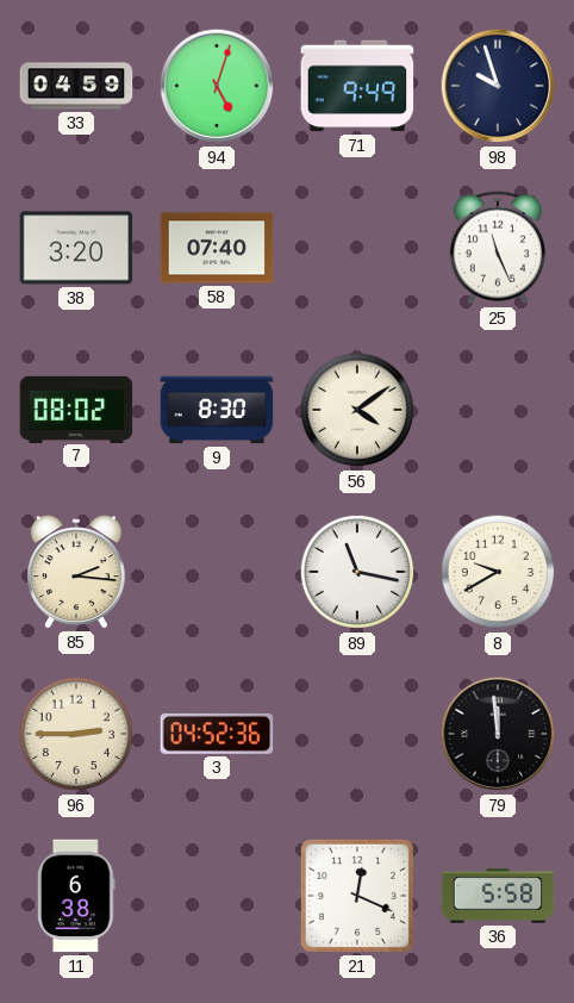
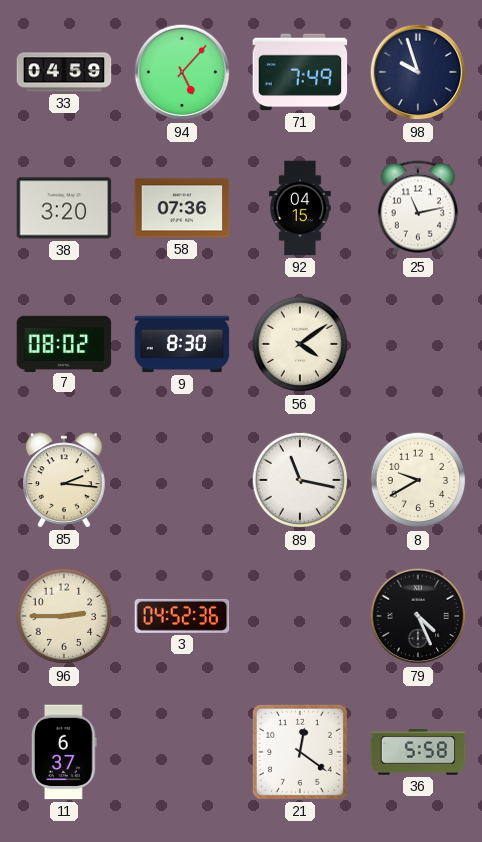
94: 5:03 -> 5:07 (182, 72)
71: 9:49 -> 7:49 (300, 72)
58: 07:40 -> 07:36 (182, 208)
92: none -> 04:15 (300, 208)
25: 11:26 -> 11:13 (418, 208)
79: 11:59 -> 4:26 (418, 616)
11: 6:38 -> 6:37 (65, 752)
21: 12:19 -> 12:21 (300, 752)
